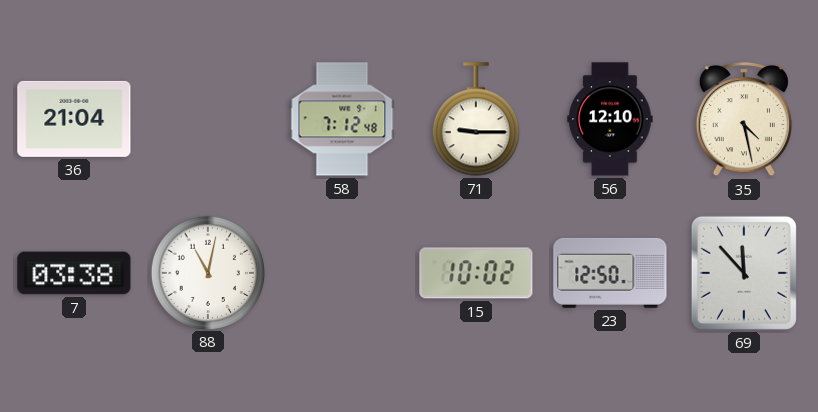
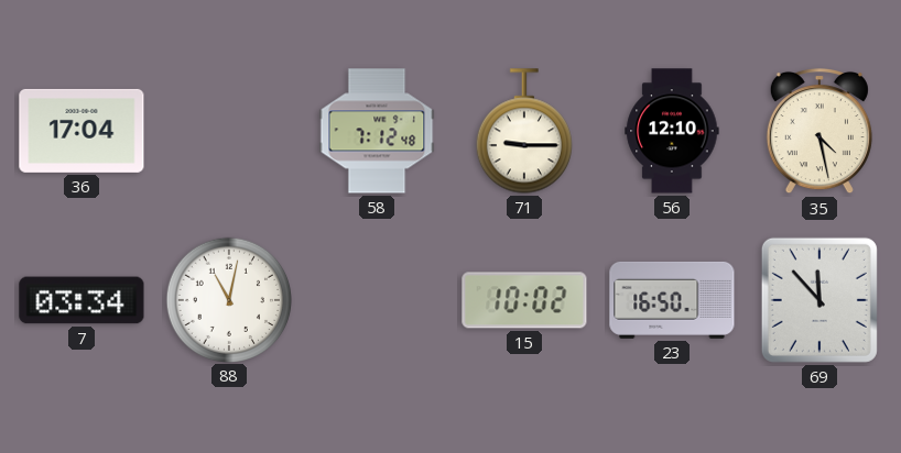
36: 21:04 -> 17:04 (82, 131)
7: 03:38 -> 03:34 (82, 300)
23: 12:50 -> 16:50 (672, 300)
